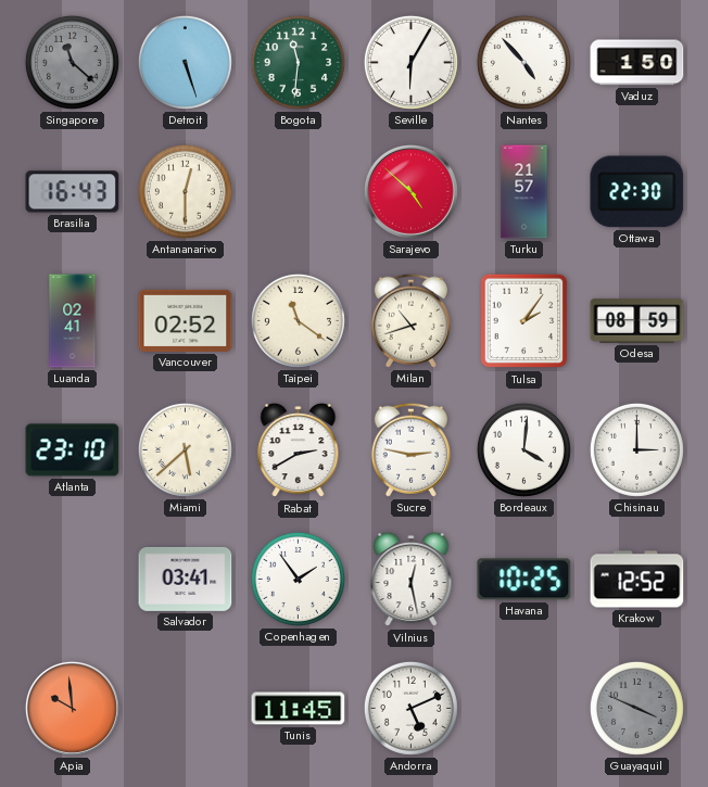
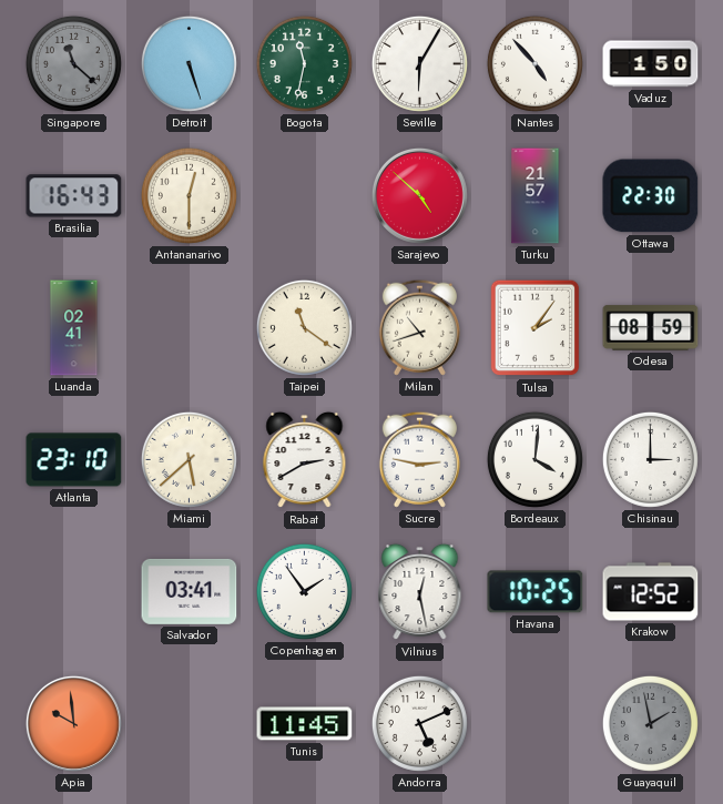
Bogota: 11:31 -> 11:32 (304, 63)
Vancouver: 02:52 -> none (186, 320)
Guayaquil: 3:49 -> 1:58 (650, 723)
